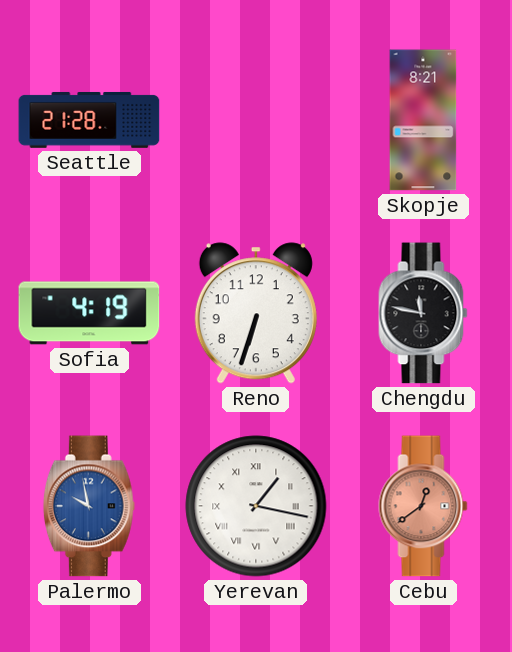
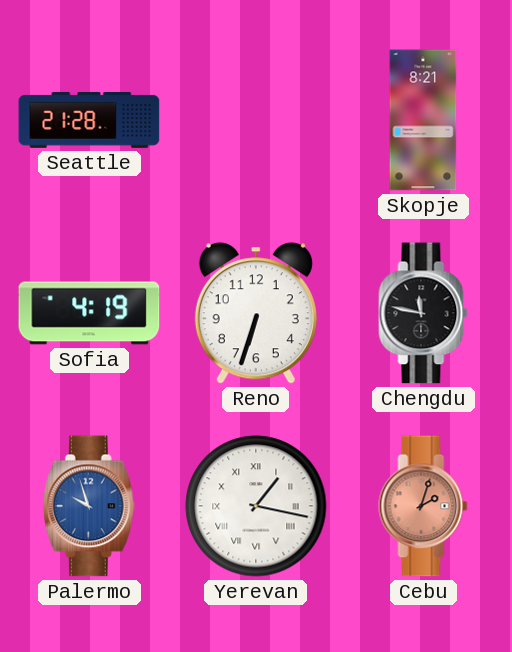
Palermo: 9:58 -> 9:57 (89, 506)
Cebu: 12:39 -> 2:03 (423, 506)
